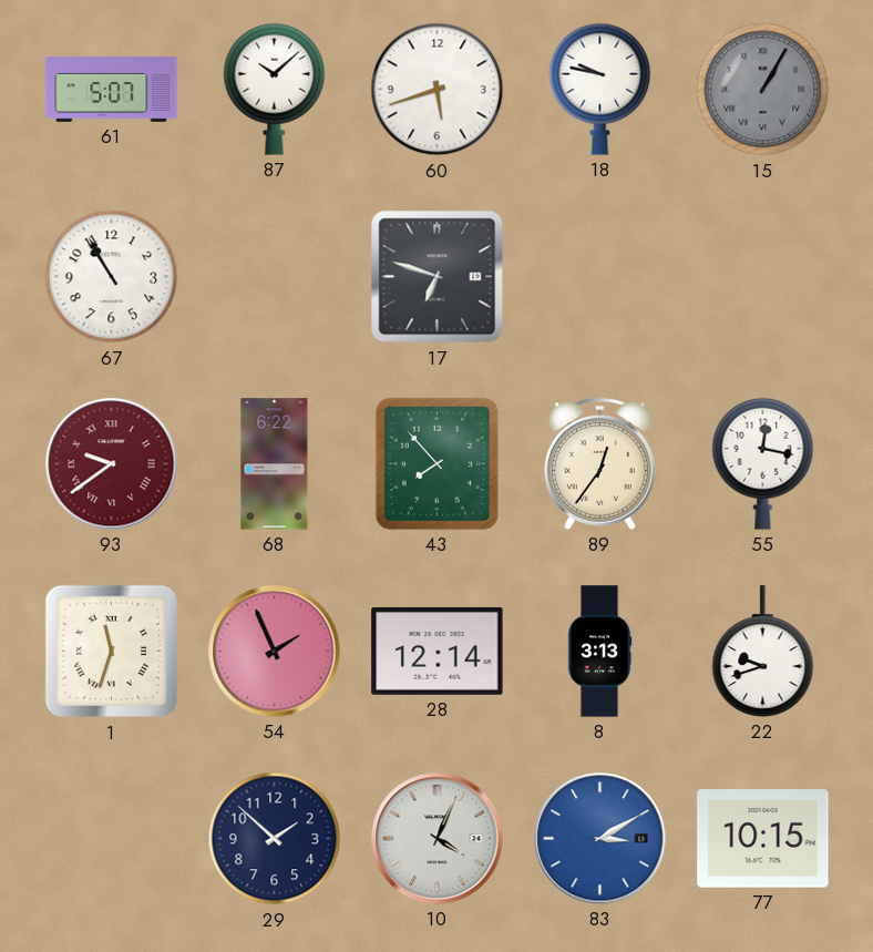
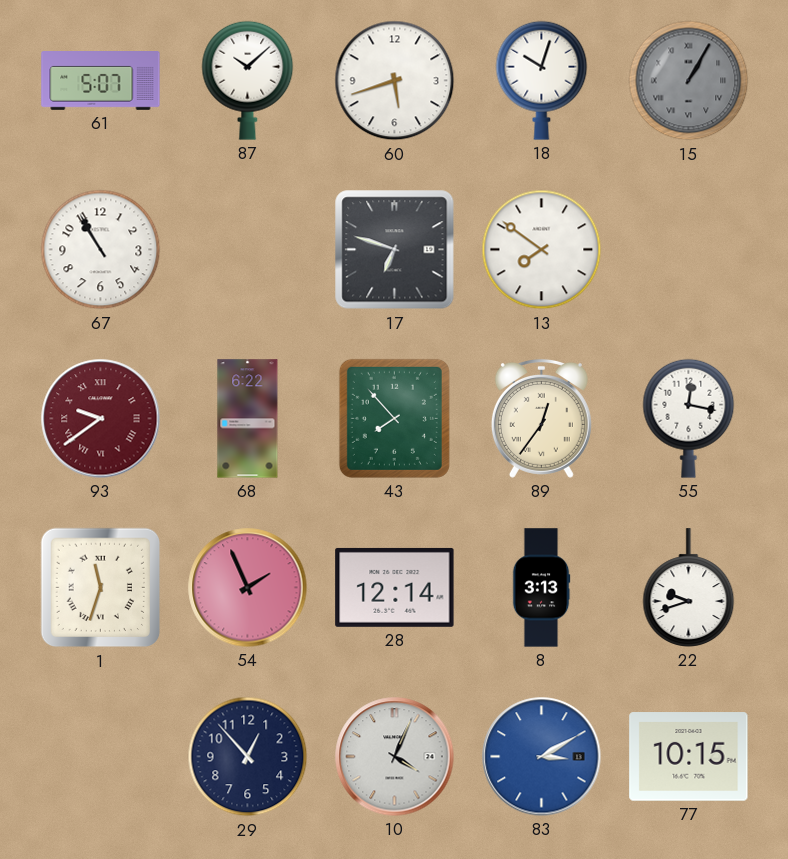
18: 9:47 -> 10:03 (542, 80)
13: none -> 7:51 (542, 250)
29: 1:52 -> 12:53 (248, 757)
